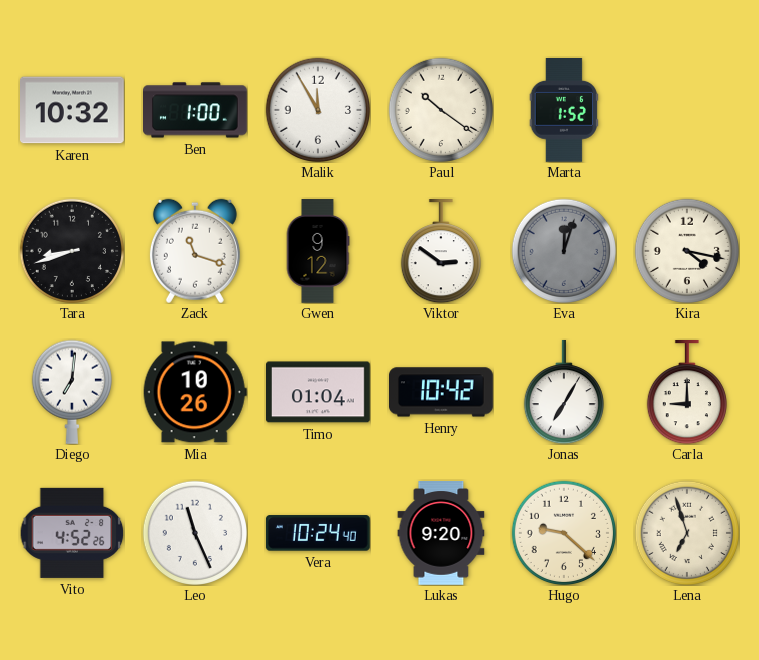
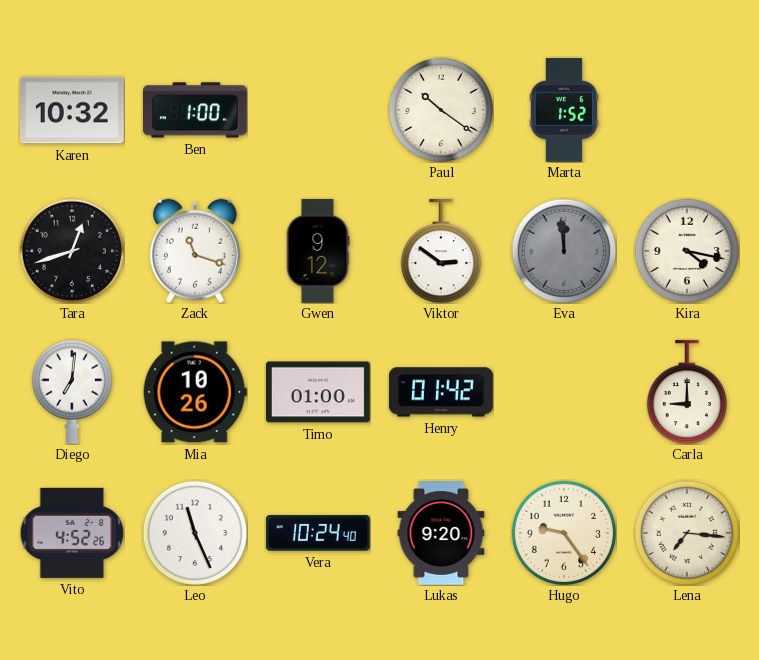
Malik: 11:55 -> none (317, 109)
Tara: 8:42 -> 12:42 (71, 250)
Eva: 12:03 -> 11:59 (563, 250)
Timo: 01:04 -> 01:00 (319, 392)
Henry: 10:42 -> 01:42 (442, 392)
Jonas: 7:05 -> none (564, 393)
Hugo: 9:22 -> 9:24 (563, 532)
Lena: 6:57 -> 7:16 (686, 532)
